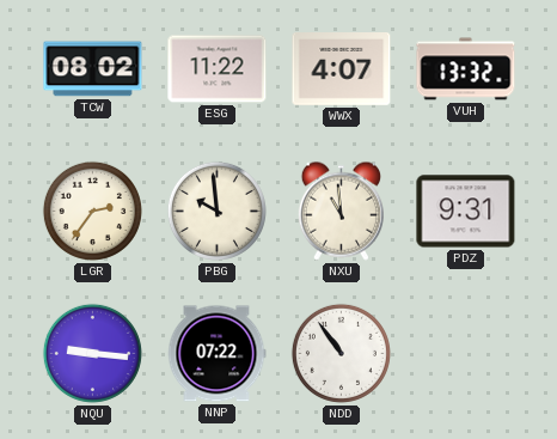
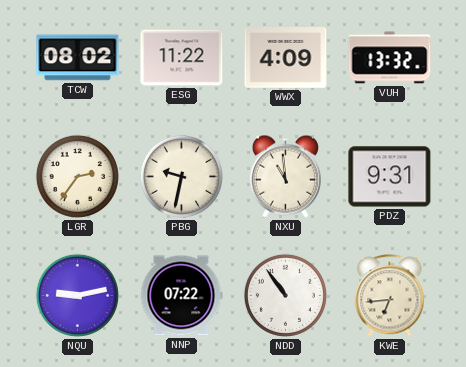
WWX: 4:07 -> 4:09 (286, 58)
PBG: 9:59 -> 9:32 (181, 176)
NQU: 9:16 -> 9:13 (77, 295)
KWE: none -> 6:44 (390, 296)
